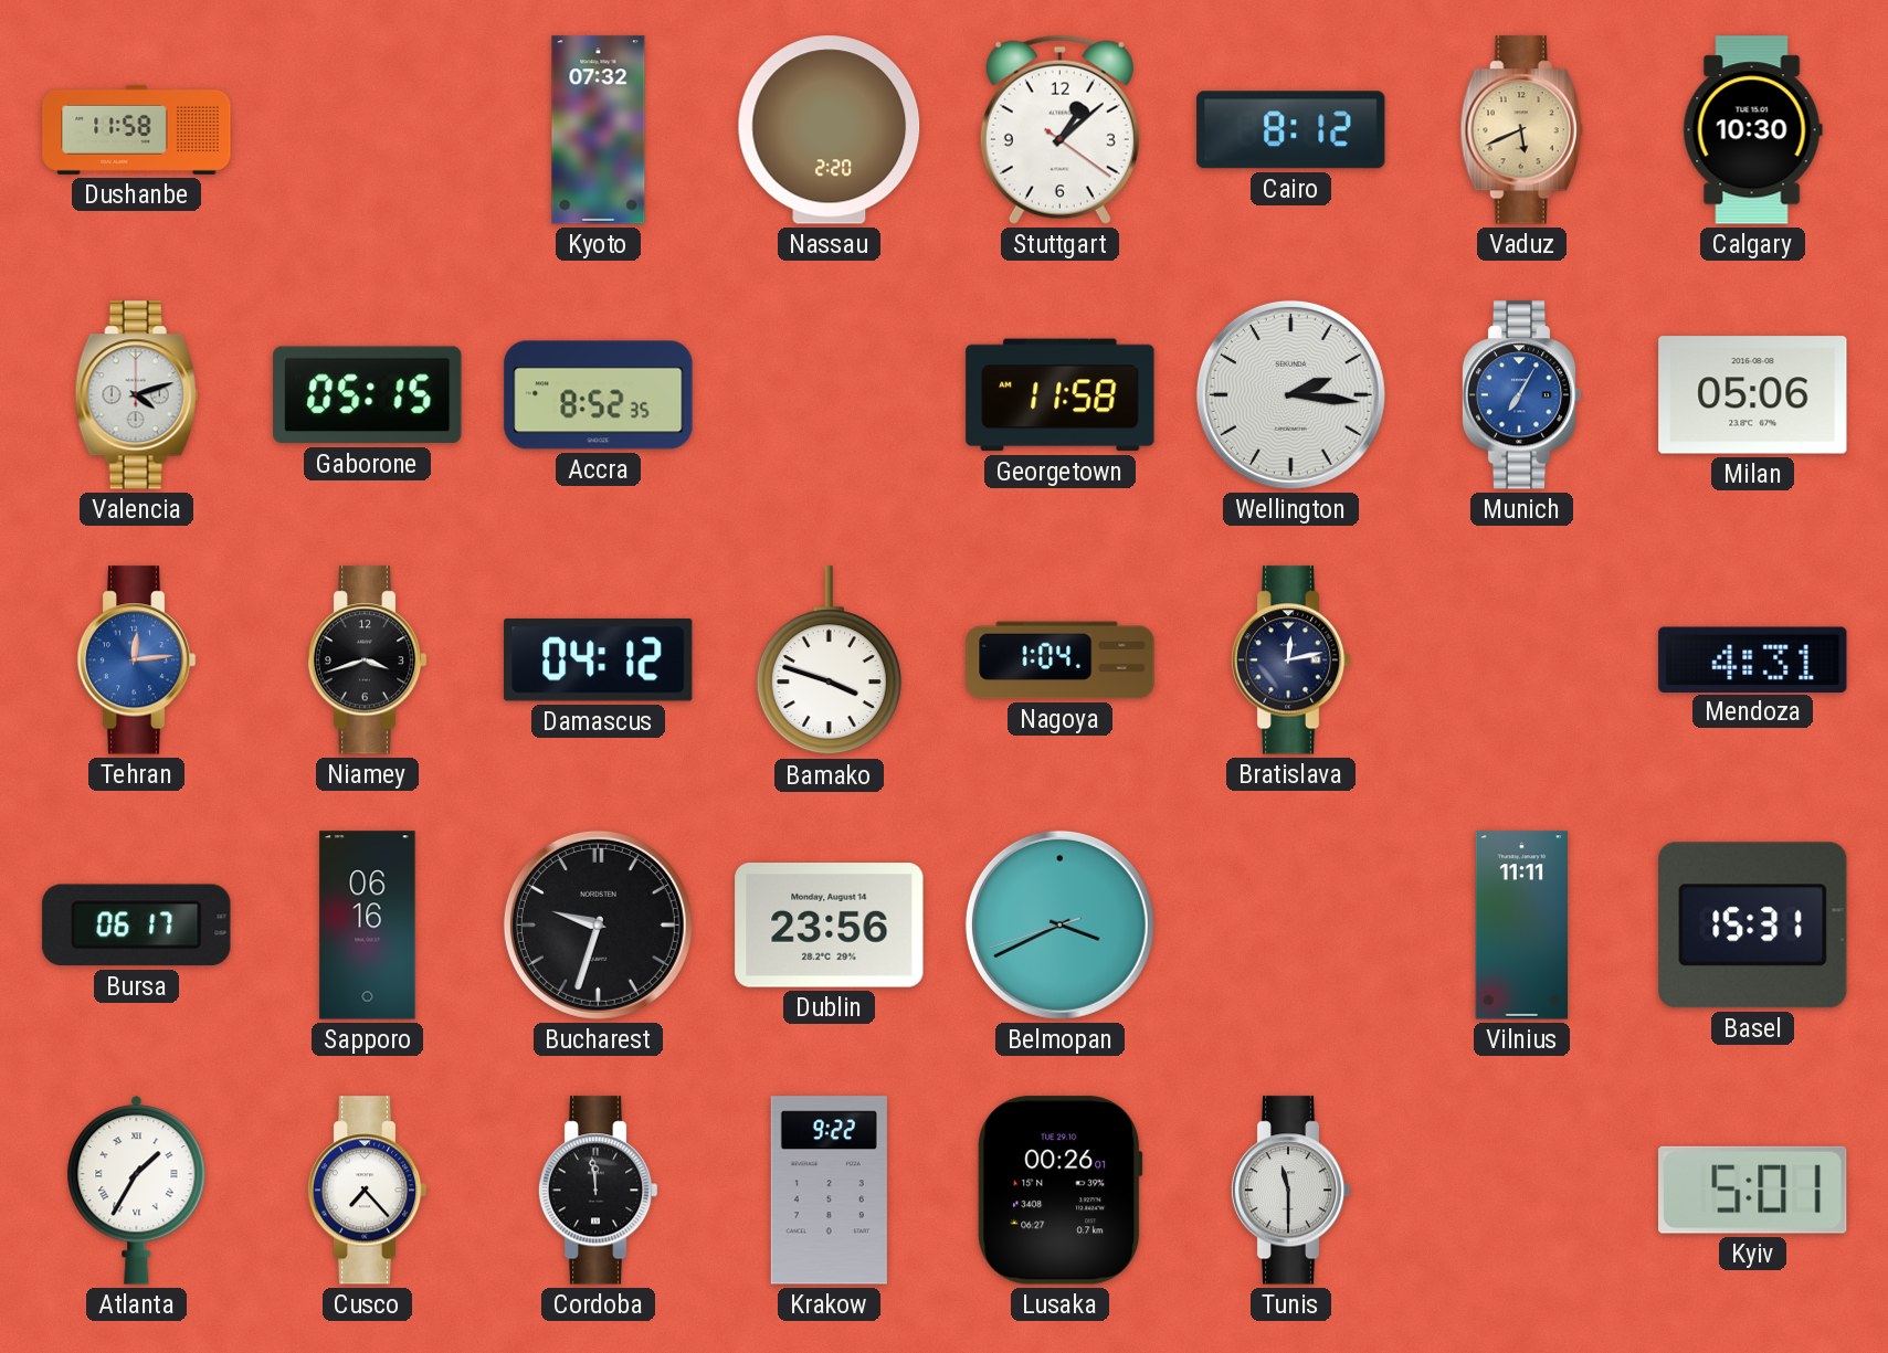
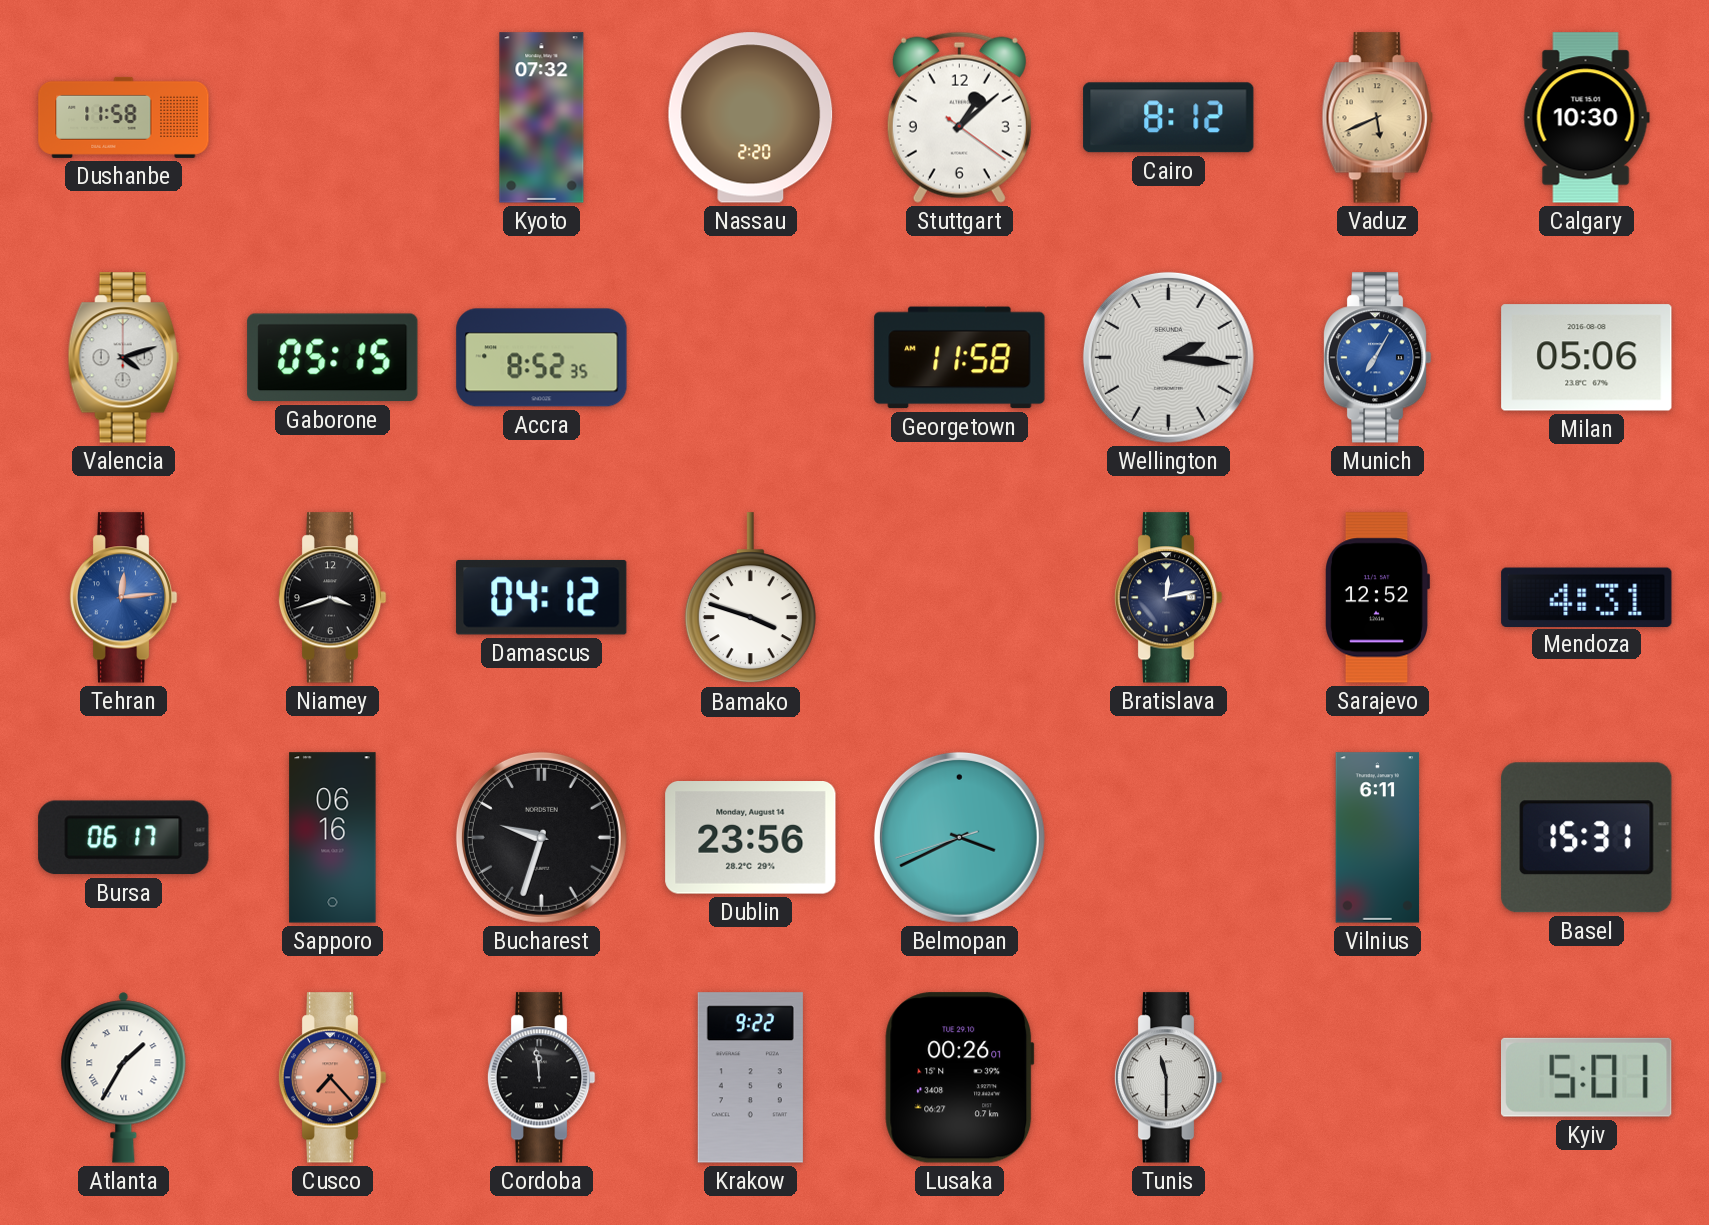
Nagoya: 1:04 -> none (1061, 660)
Sarajevo: none -> 12:52 (1377, 598)
Vilnius: 11:11 -> 6:11 (1378, 838)
Cusco dial: white -> salmon (332, 1078)
